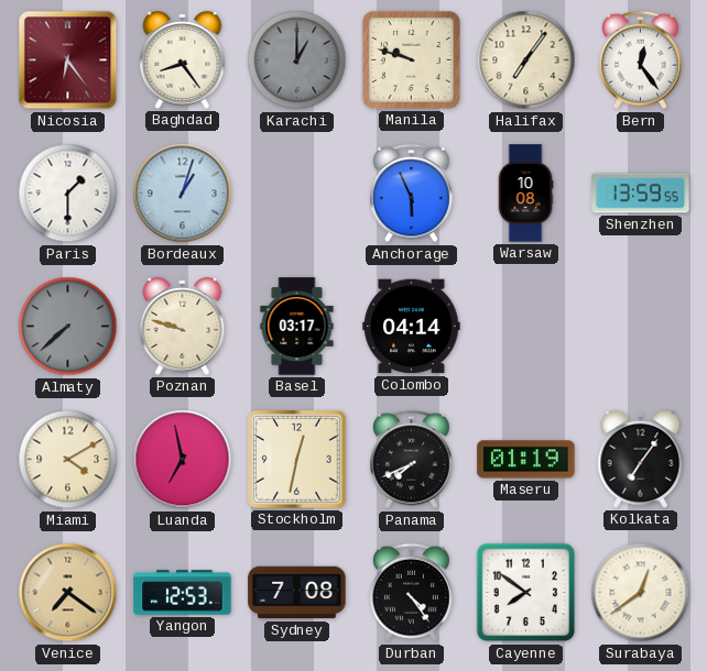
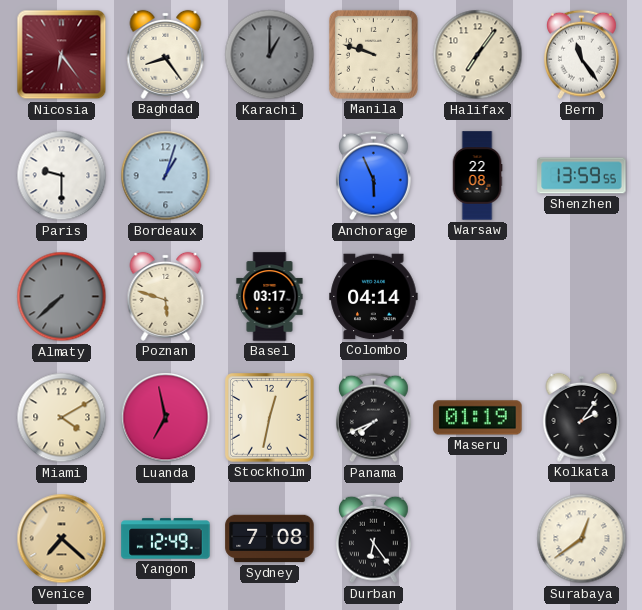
Bern: 12:24 -> 11:24 (581, 55)
Paris: 1:30 -> 9:30 (62, 176)
Warsaw: 10:08 -> 22:08 (477, 176)
Poznan: 9:48 -> 5:48 (166, 296)
Kolkata: 7:06 -> 2:06 (582, 417)
Venice: 7:21 -> 7:22 (62, 539)
Yangon: 12:53 -> 12:49 (166, 539)
Durban: 4:24 -> 6:24 (373, 539)
Cayenne: 7:51 -> none (526, 593)
